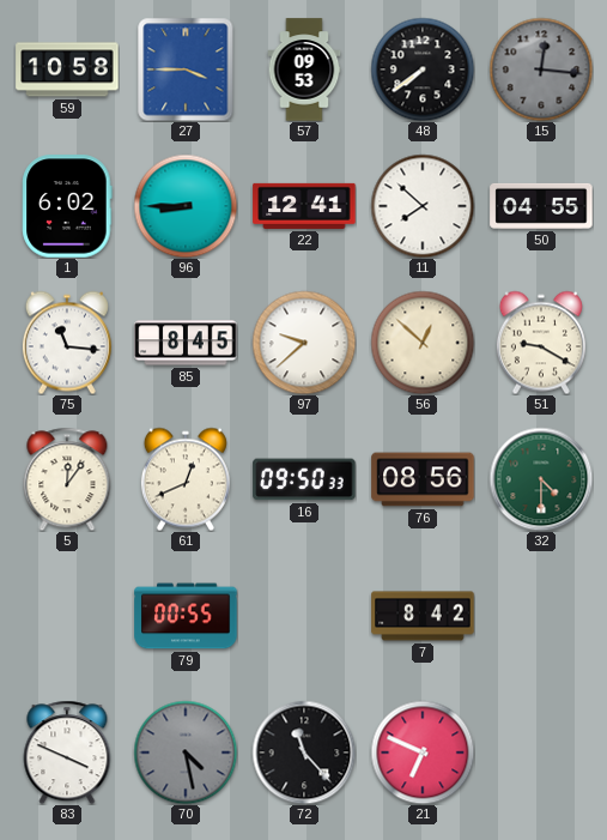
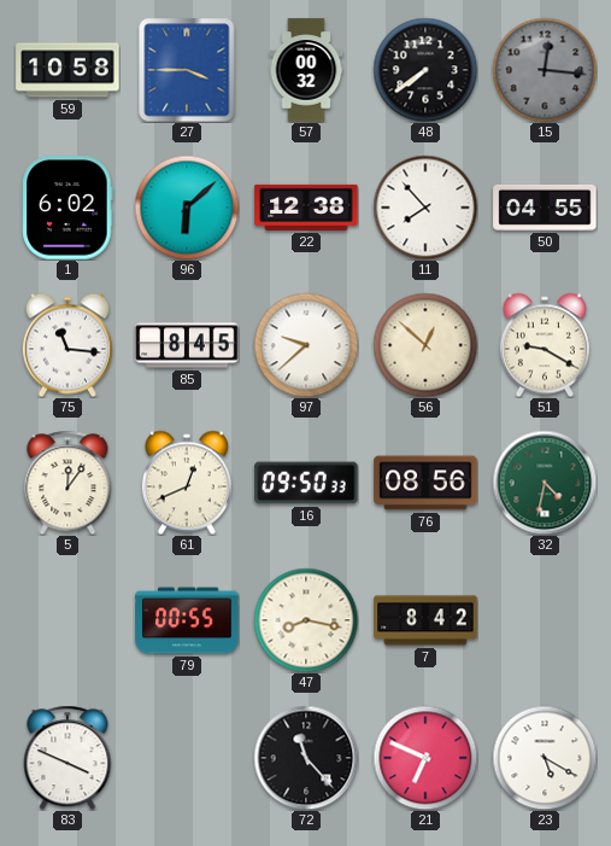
57: 09:53 -> 00:32 (306, 70)
96: 8:45 -> 6:08 (187, 208)
22: 12:41 -> 12:38 (306, 208)
11: 7:52 -> 7:53 (425, 208)
32: 4:30 -> 4:32 (545, 483)
47: none -> 8:17 (306, 620)
70: 4:28 -> none (186, 753)
23: none -> 5:20 (545, 758)
